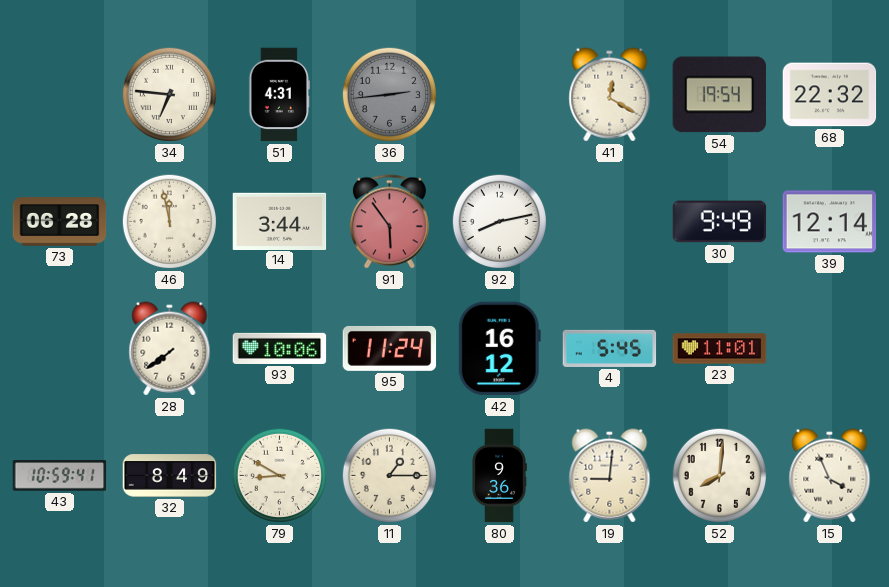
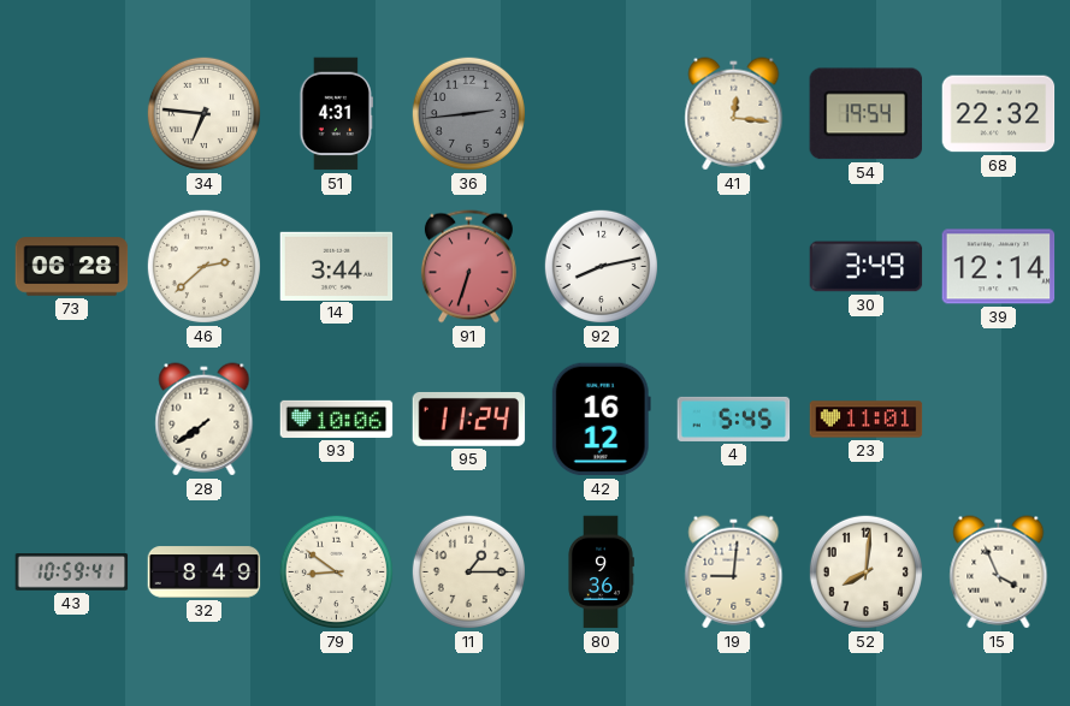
41: 12:20 -> 12:16 (734, 114)
46: 11:58 -> 2:38 (203, 266)
91: 5:54 -> 6:33 (468, 267)
30: 9:49 -> 3:49 (867, 267)
79: 8:50 -> 8:51 (336, 571)
